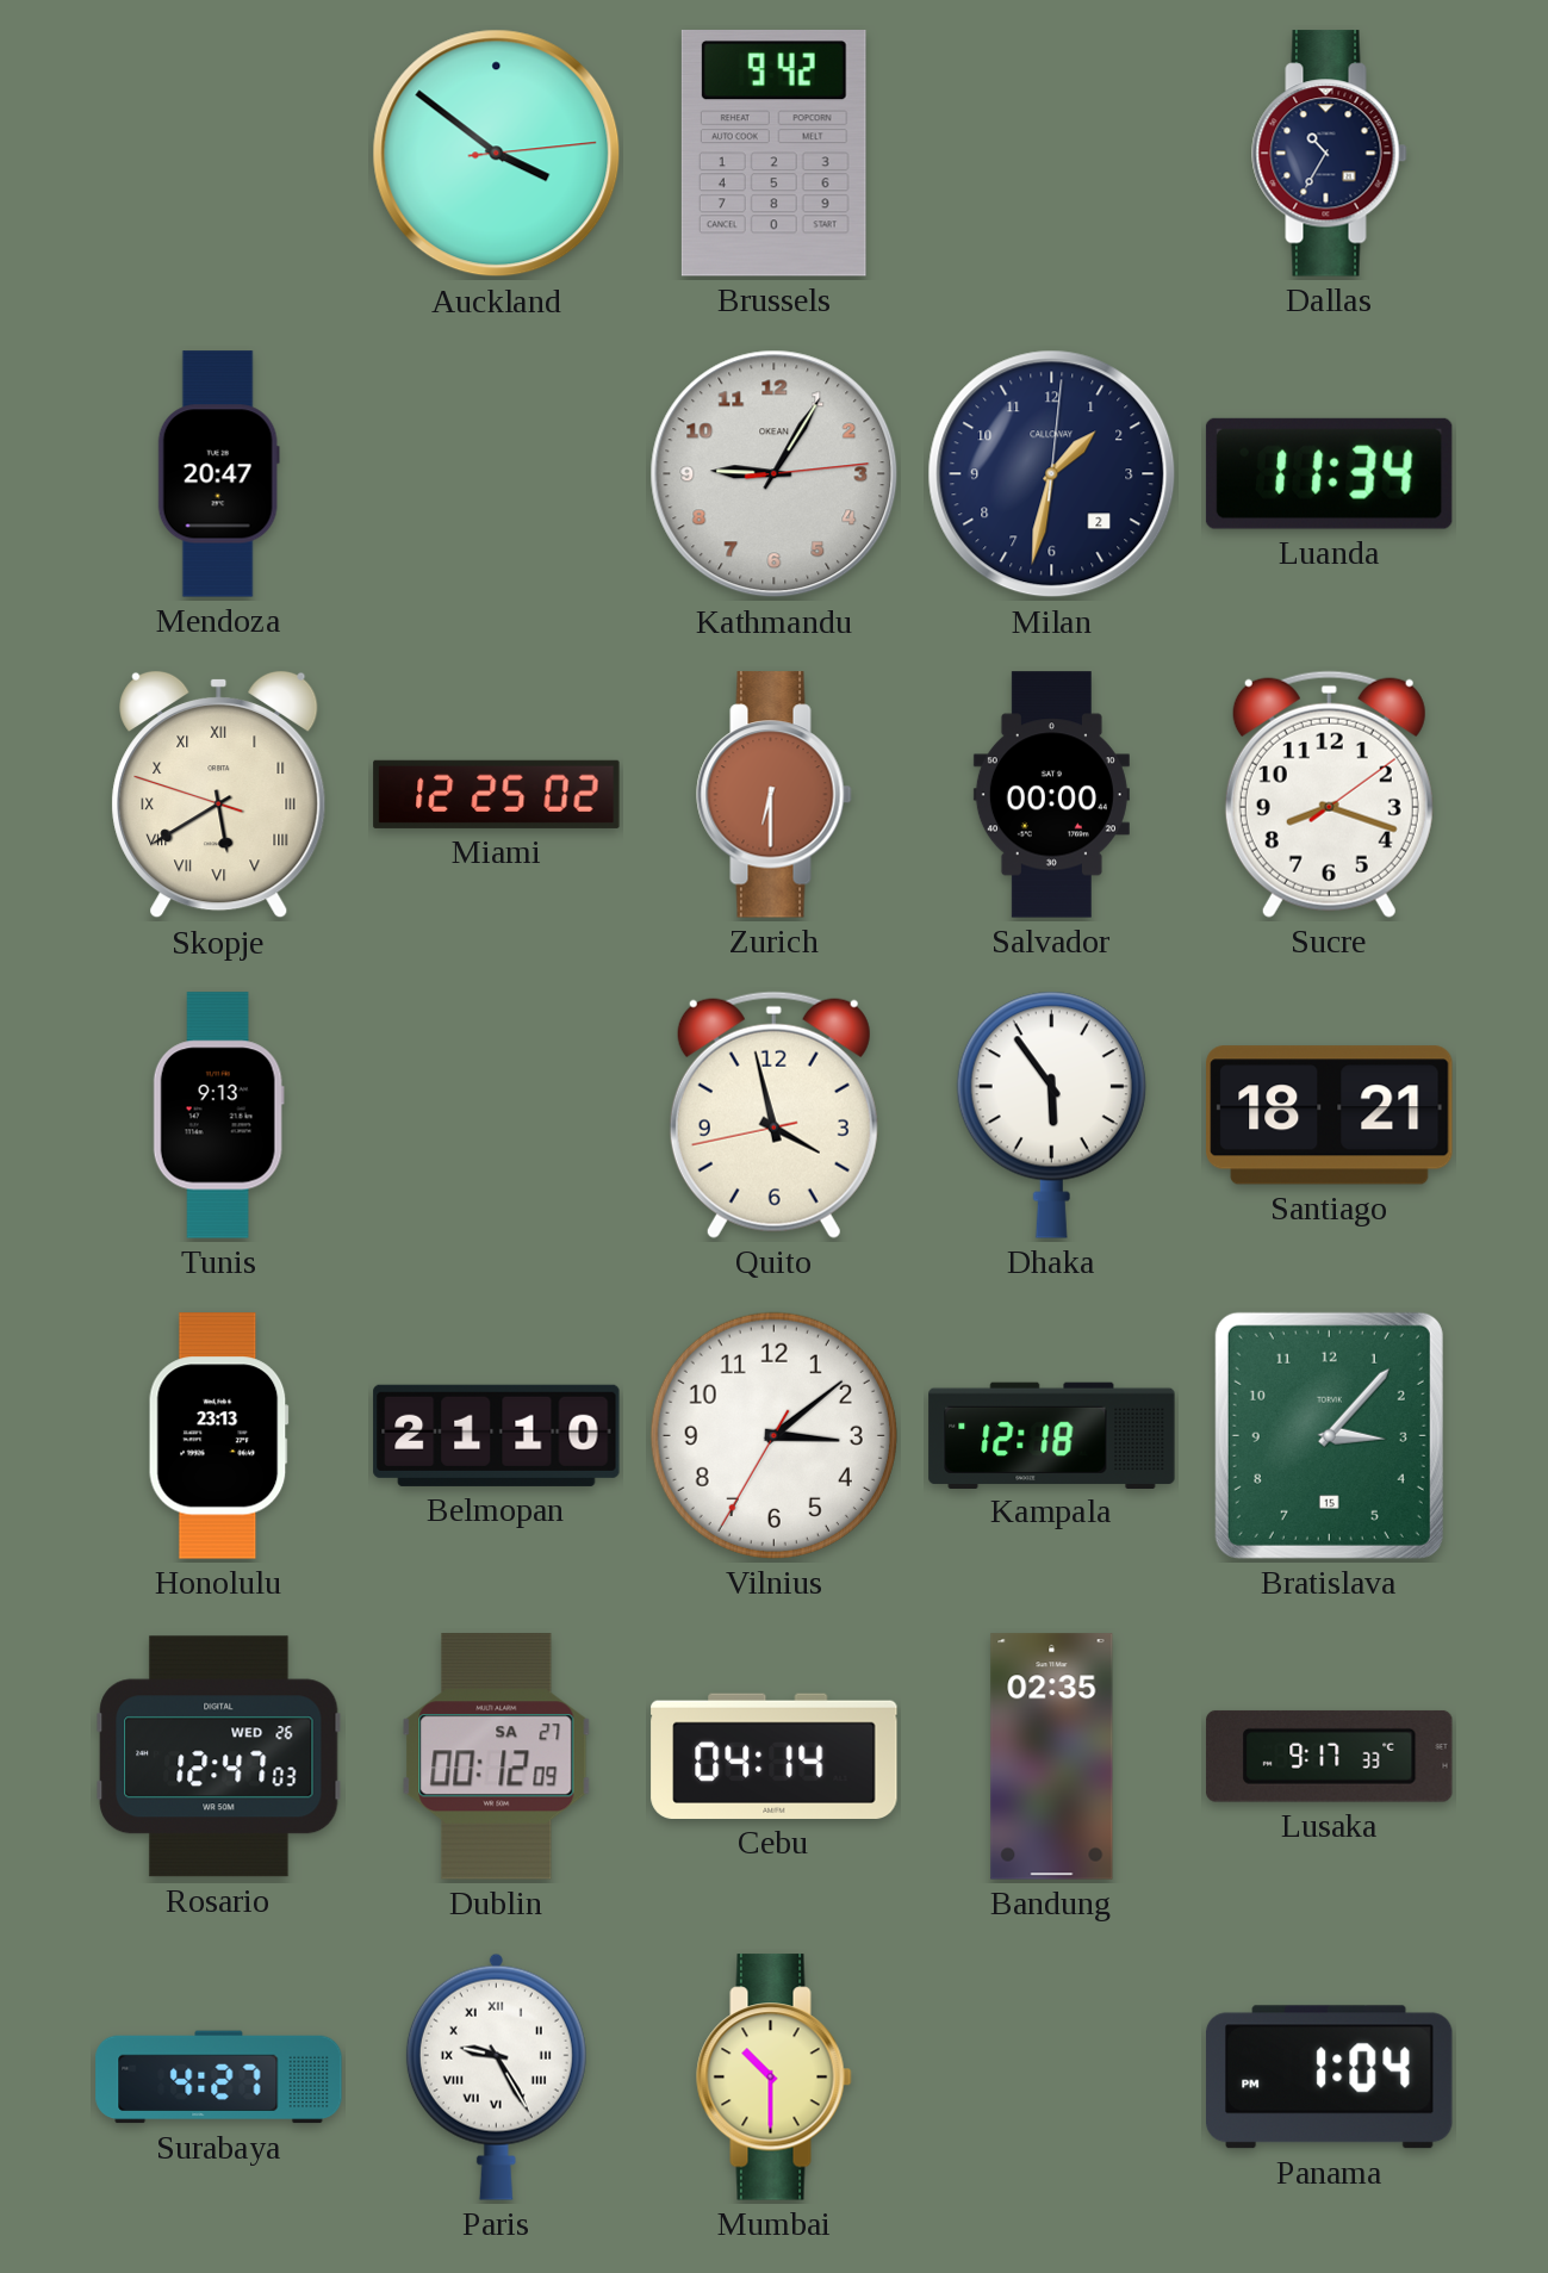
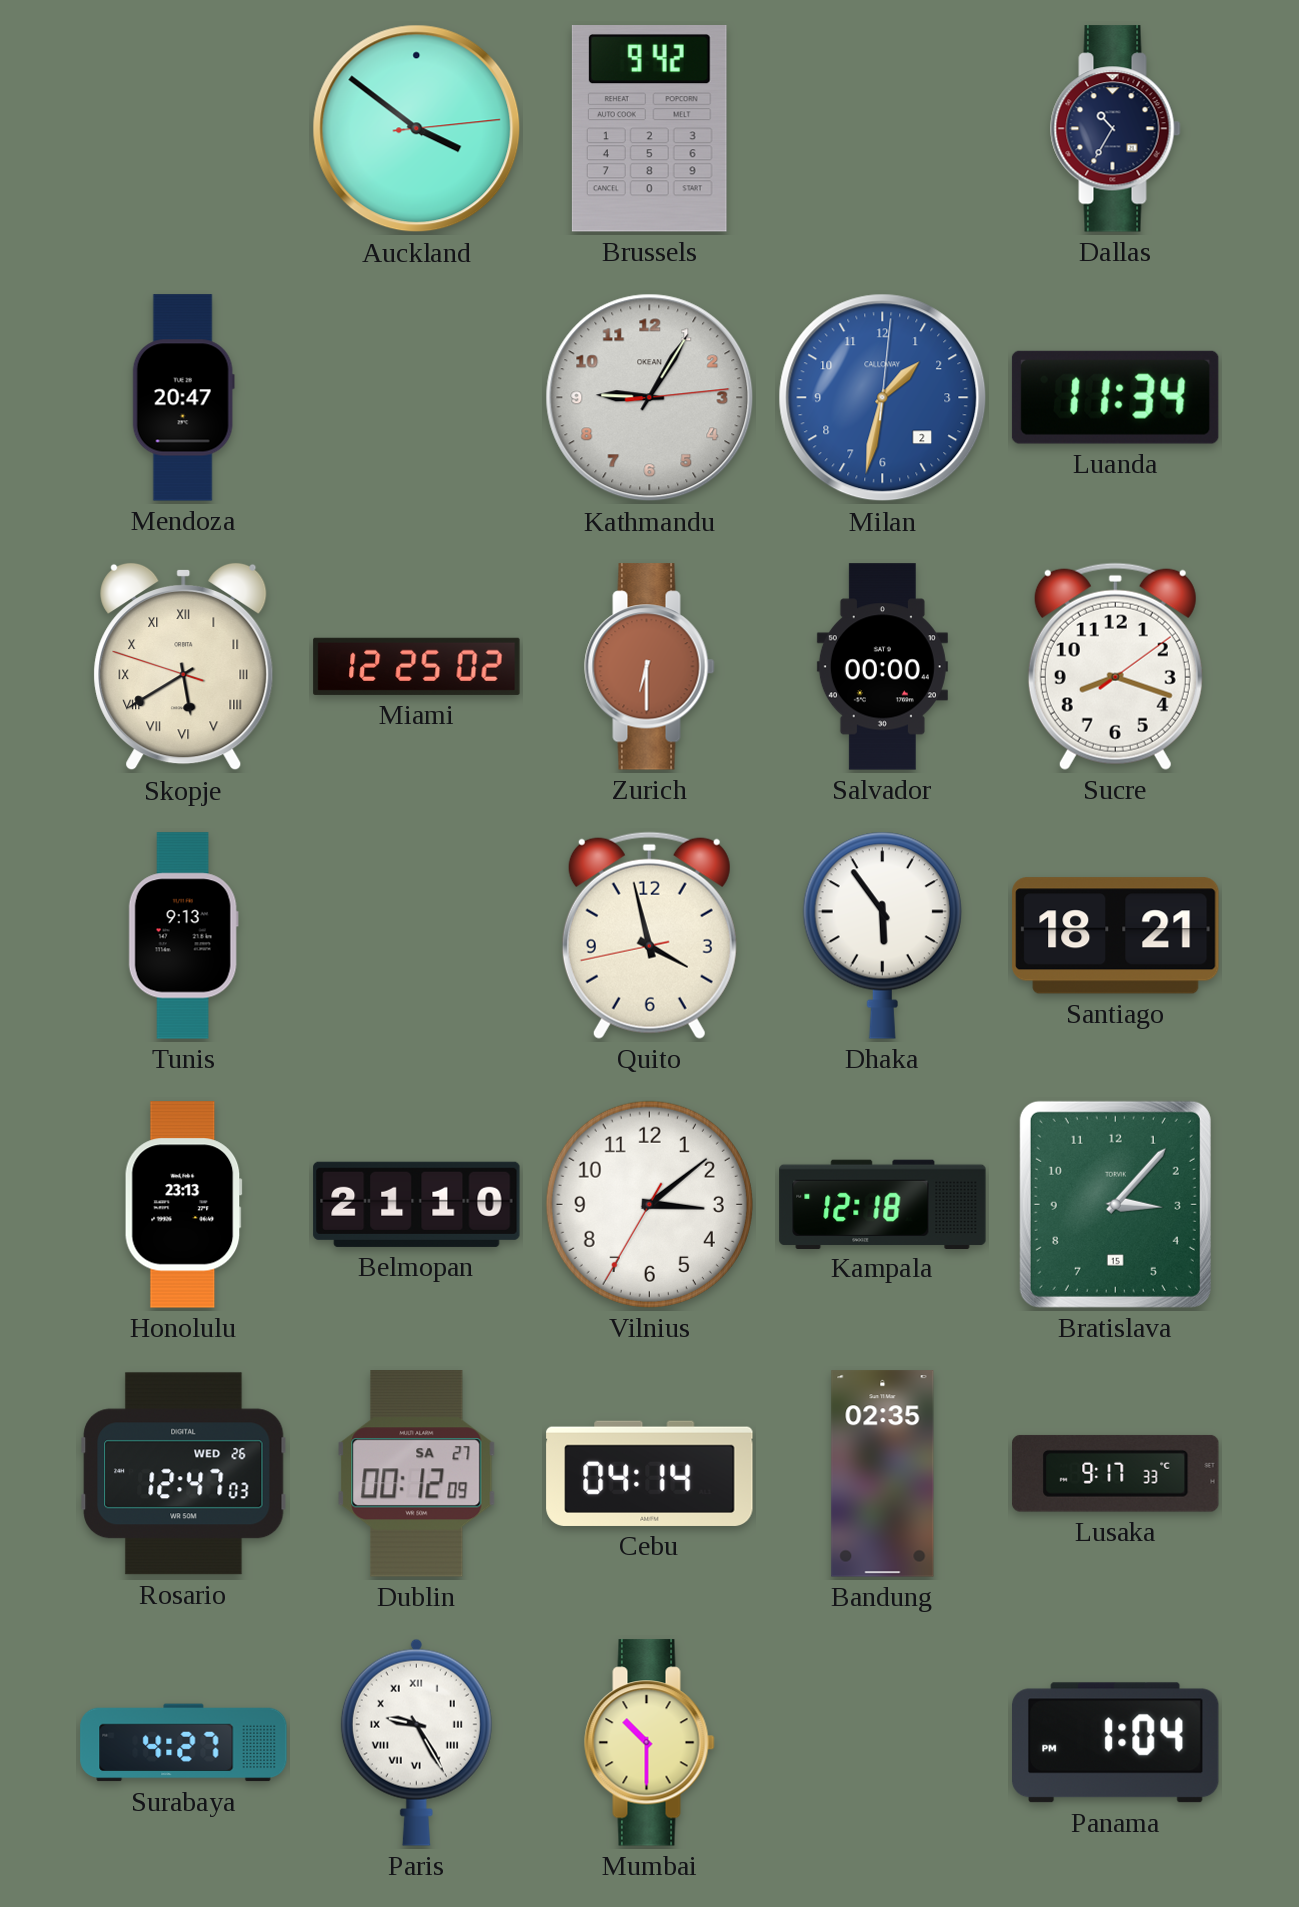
Milan dial: navy -> blue (883, 398)
